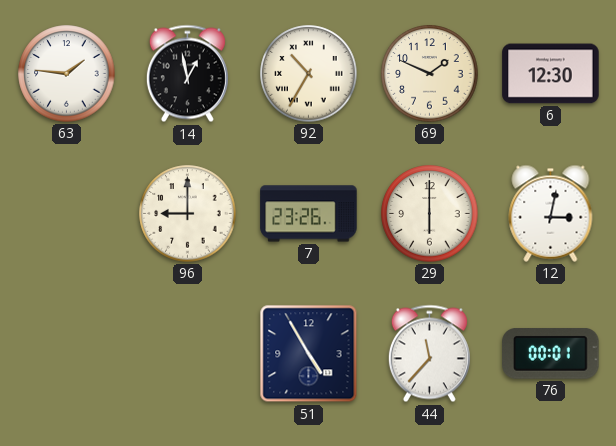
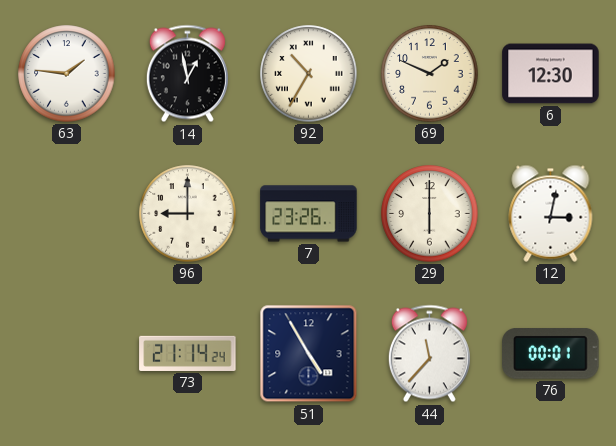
73: none -> 21:14 (188, 353)
